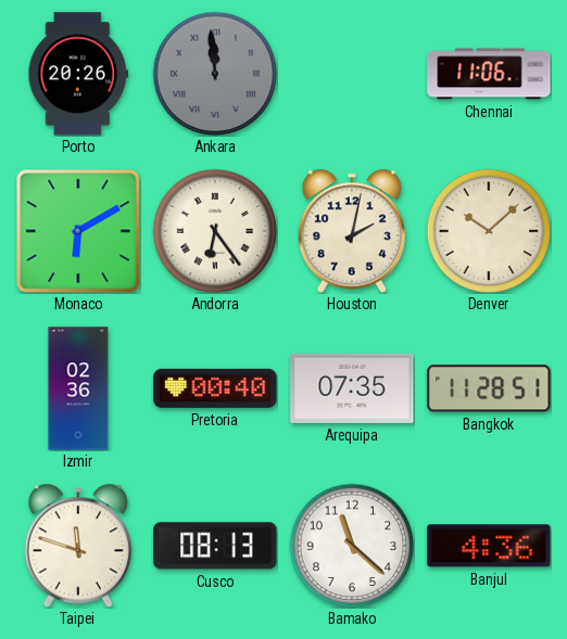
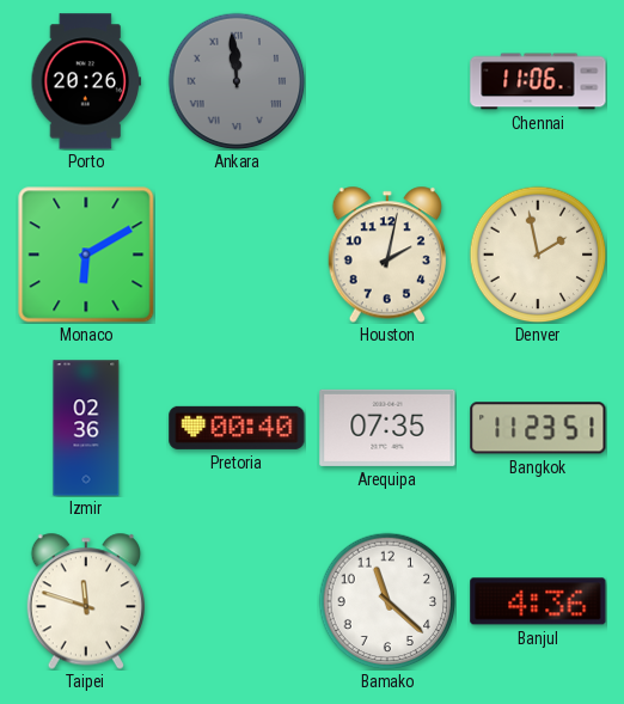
Andorra: 6:24 -> none (215, 231)
Denver: 10:08 -> 1:58 (538, 255)
Bangkok: 11:28 -> 11:23 (538, 428)
Cusco: 08:13 -> none (215, 546)
